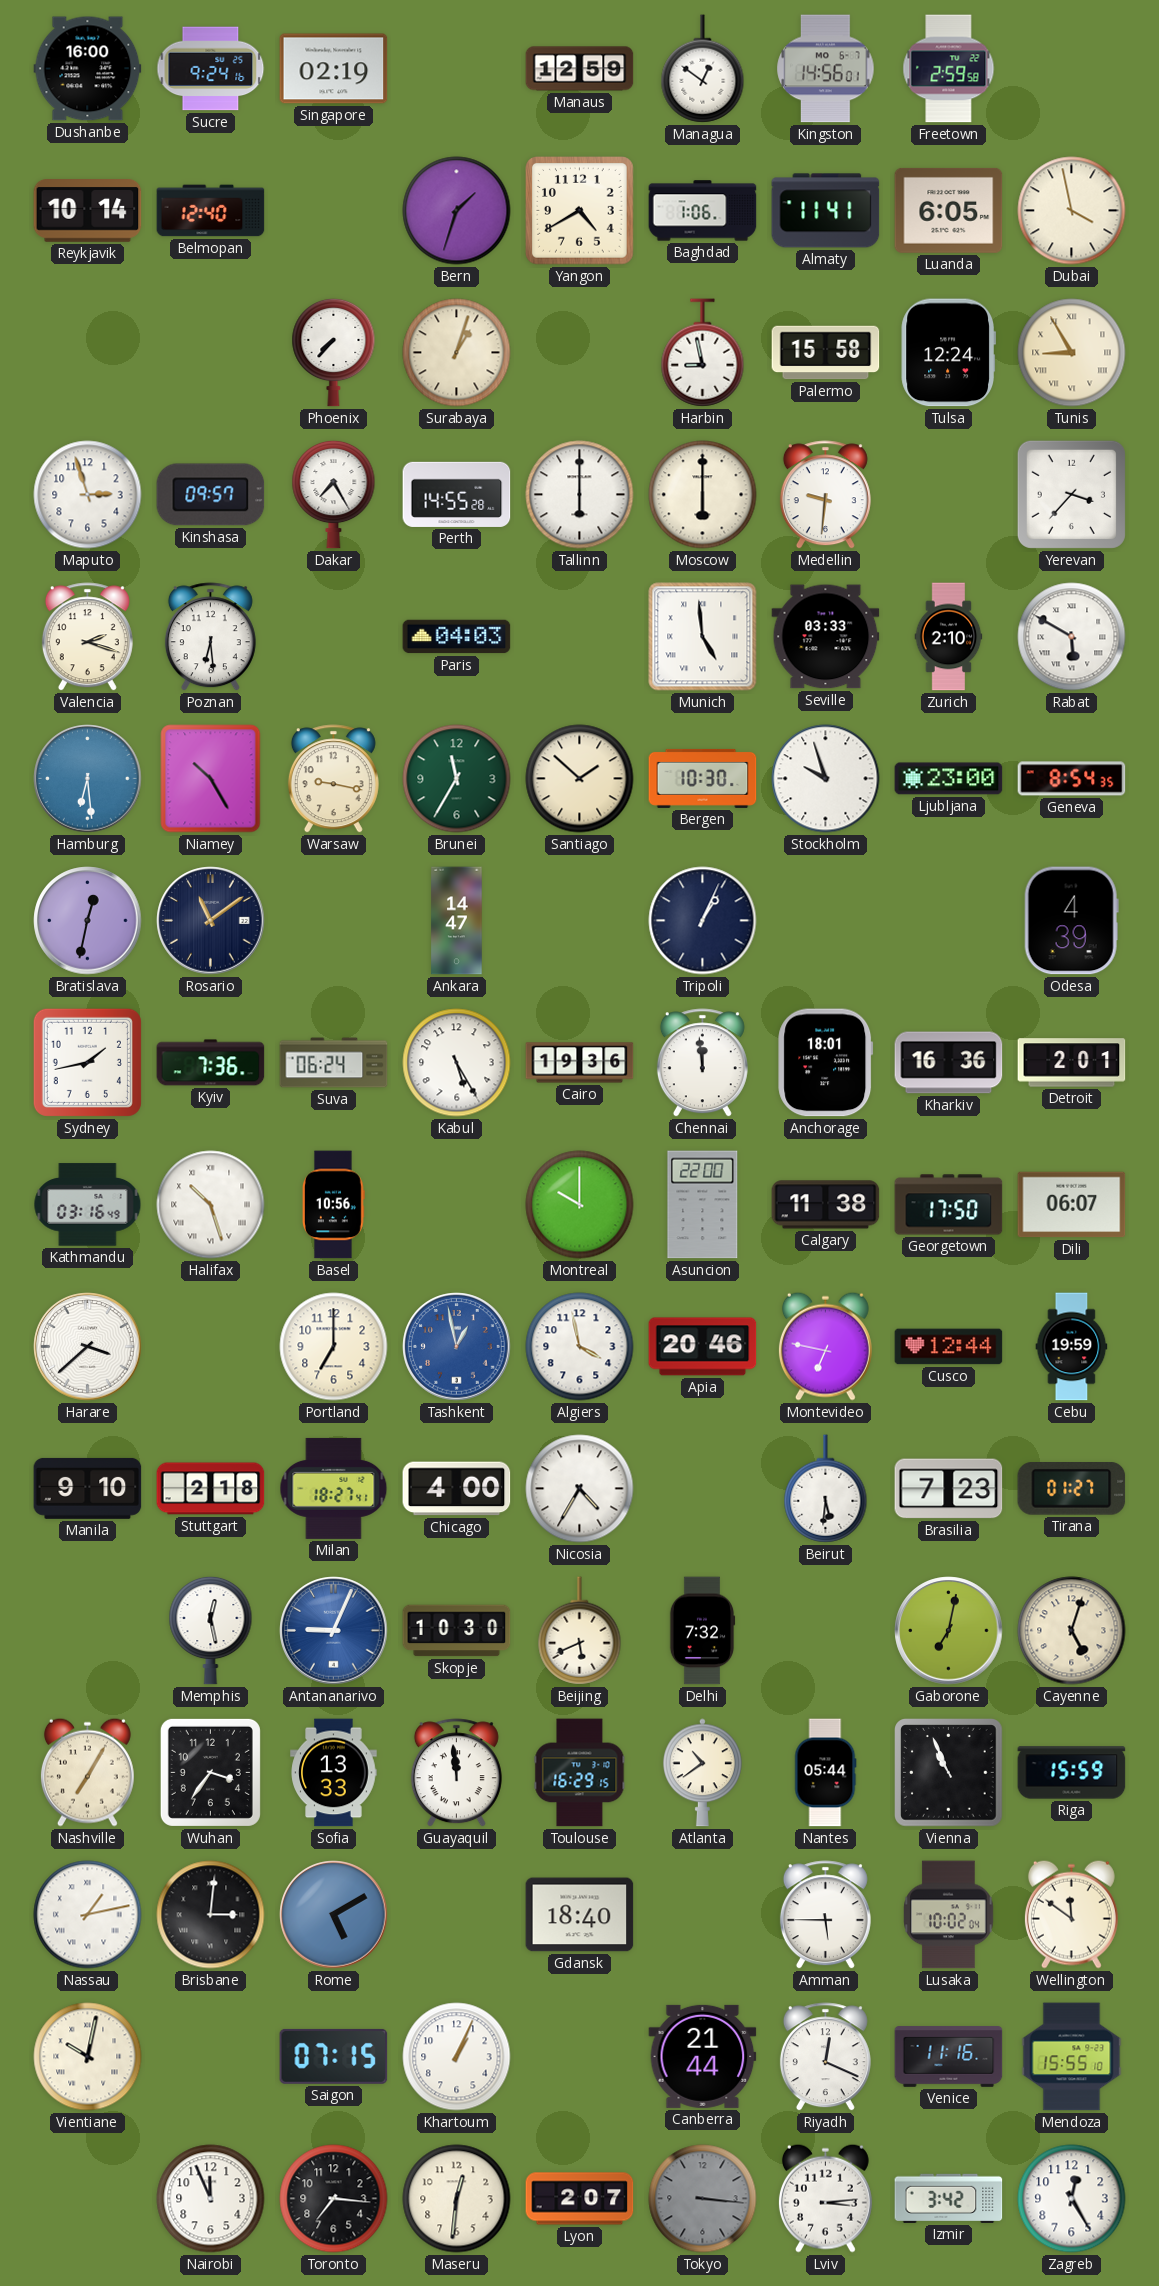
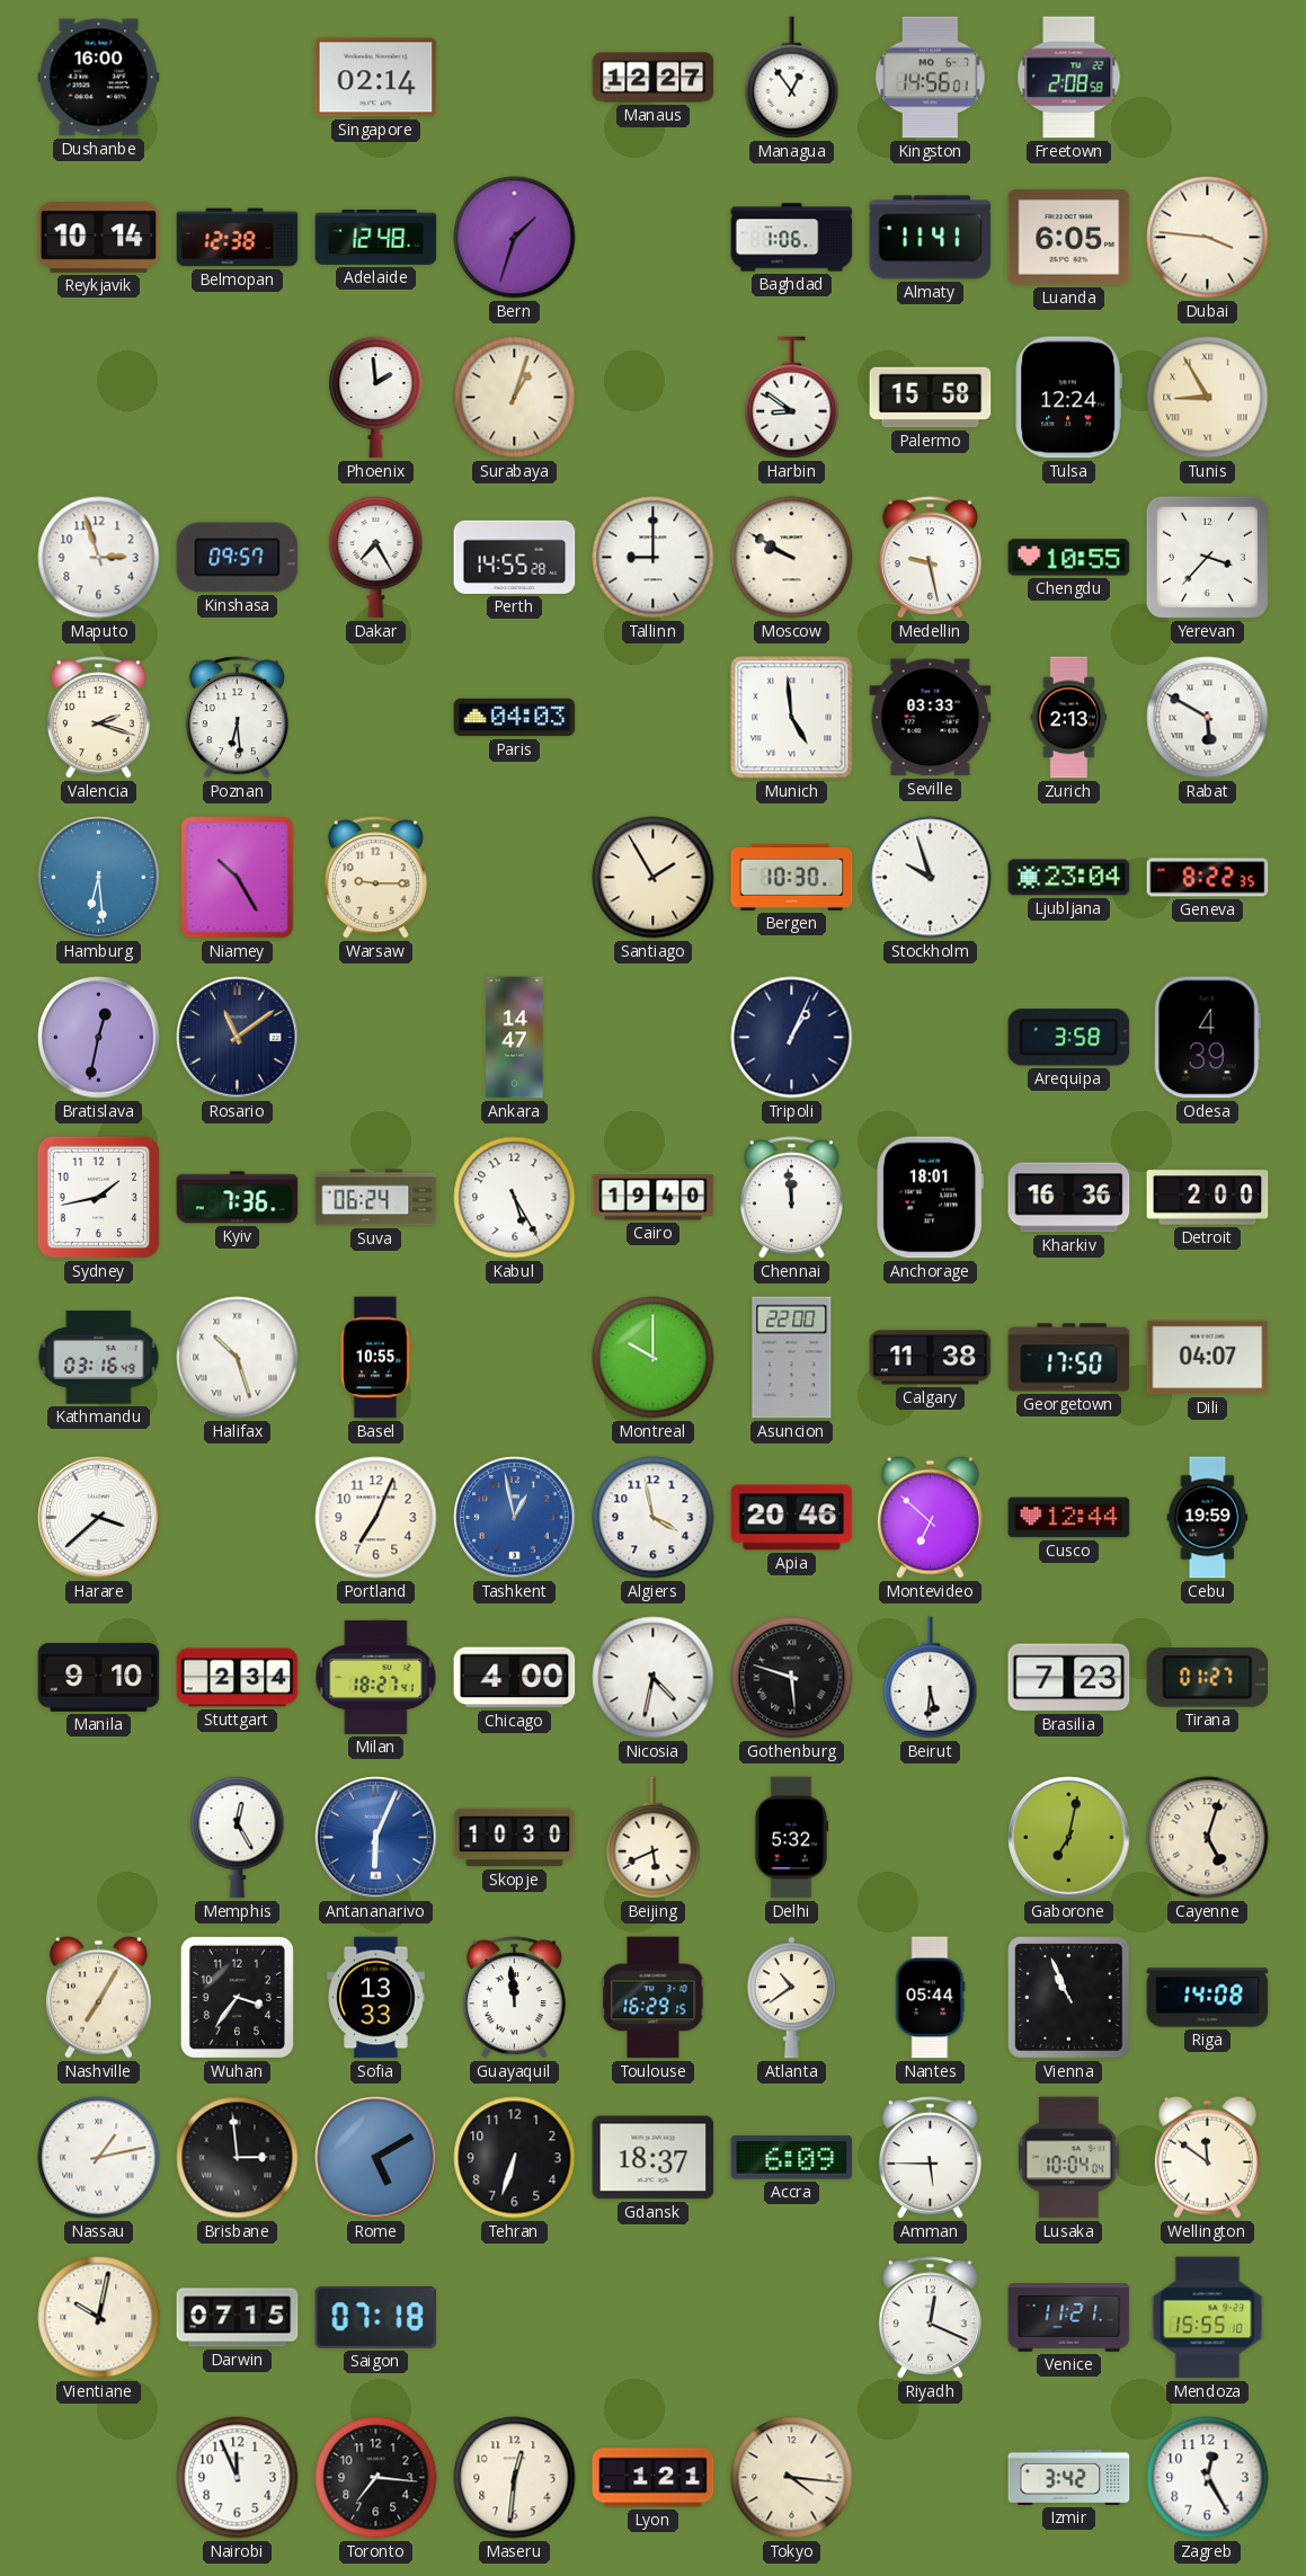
Sucre: 9:24 -> none (211, 69)
Singapore: 02:19 -> 02:14 (376, 78)
Manaus: 12:59 -> 12:27 (654, 78)
Managua: 12:51 -> 12:54 (792, 78)
Freetown: 2:59 -> 2:08 (1069, 78)
Belmopan: 12:40 -> 12:38 (238, 238)
Adelaide: none -> 12:48 (376, 238)
Yangon: 4:40 -> none (580, 211)
Dubai: 3:58 -> 3:46 (1208, 238)
Phoenix: 7:37 -> 1:59 (376, 397)
Harbin: 8:58 -> 8:51 (792, 398)
Tallinn: 6:00 -> 9:00 (654, 558)
Moscow: 6:00 -> 9:50 (792, 558)
Medellin: 9:31 -> 9:28 (930, 558)
Chengdu: none -> 10:55 (1069, 558)
Zurich: 2:10 -> 2:13 (1069, 718)
Warsaw: 9:17 -> 9:15 (375, 878)
Brunei: 11:35 -> none (457, 779)
Santiago: 1:52 -> 1:55 (654, 878)
Ljubljana: 23:00 -> 23:04 (1069, 878)
Geneva: 8:54 -> 8:22 (1208, 878)
Arequipa: none -> 3:58 (1069, 1038)
Cairo: 19:36 -> 19:40 (654, 1198)
Detroit: 2:01 -> 2:00 (1208, 1198)
Basel: 10:56 -> 10:55 (375, 1358)
Dili: 06:07 -> 04:07 (1208, 1358)
Portland: 7:00 -> 7:04 (376, 1518)
Montevideo: 6:47 -> 6:52 (930, 1517)
Stuttgart: 2:18 -> 2:34 (238, 1678)
Nicosia: 4:35 -> 4:32 (654, 1678)
Gothenburg: none -> 5:48 (792, 1678)
Memphis: 12:28 -> 12:25 (238, 1837)
Antananarivo: 9:04 -> 6:04 (376, 1838)
Delhi: 7:32 -> 5:32 (791, 1838)
Riga: 15:59 -> 14:08 (1208, 1998)
Brisbane: 3:01 -> 2:59 (238, 2158)
Tehran: none -> 6:33 (515, 2158)
Gdansk: 18:40 -> 18:37 (654, 2158)
Accra: none -> 6:09 (792, 2158)
Lusaka: 10:02 -> 10:04 (1069, 2158)
Darwin: none -> 07:15 (238, 2318)
Saigon: 07:15 -> 07:18 (376, 2317)
Khartoum: 1:04 -> none (457, 2057)
Canberra: 21:44 -> none (703, 2056)
Venice: 11:16 -> 11:21 (1069, 2318)
Lyon: 2:07 -> 1:21 (654, 2478)
Tokyo: 3:16 -> 4:16 (792, 2478)
Tokyo dial: grey -> cream (792, 2478)
Lviv: 3:14 -> none (825, 2198)
